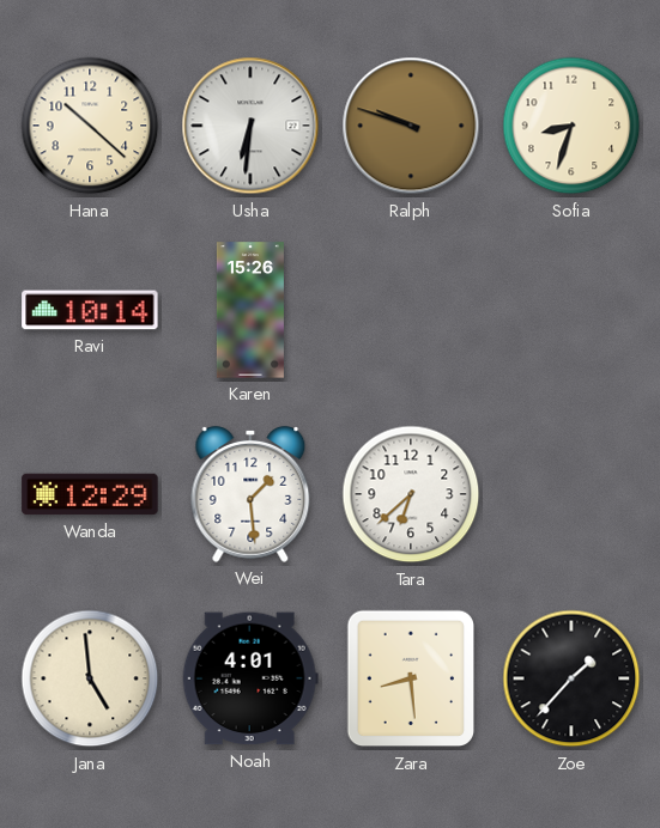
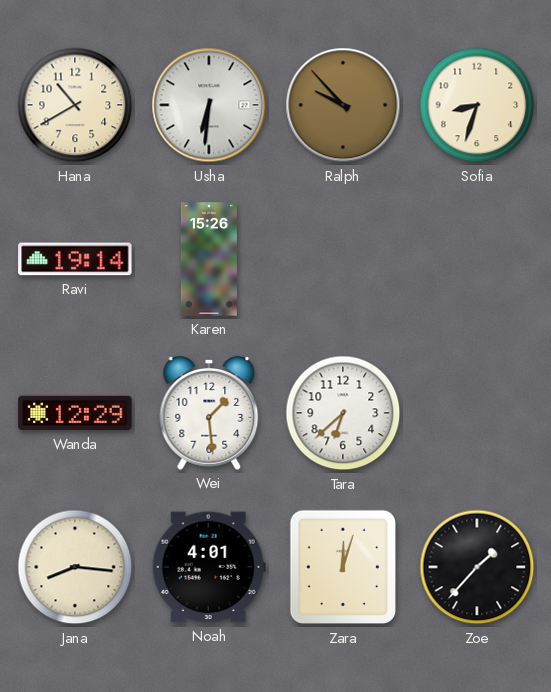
Hana: 10:22 -> 10:40 (75, 105)
Ralph: 9:48 -> 9:53 (343, 105)
Ravi: 10:14 -> 19:14 (75, 259)
Jana: 4:59 -> 8:16 (75, 567)
Zara: 8:29 -> 12:03 (343, 567)
